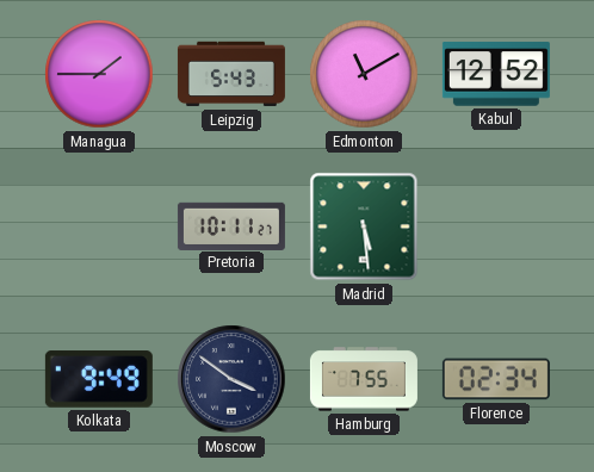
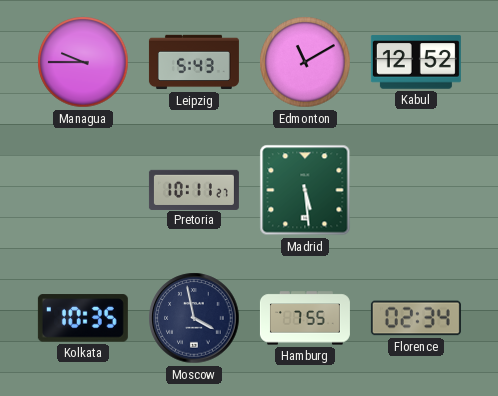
Managua: 1:45 -> 9:45 (83, 62)
Kolkata: 9:49 -> 10:35 (83, 318)
Moscow: 3:51 -> 3:58 (194, 318)
